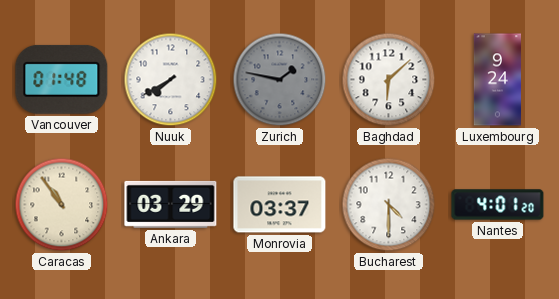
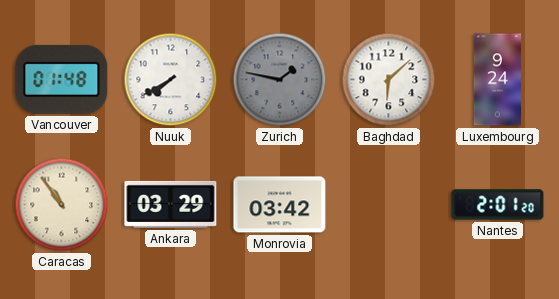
Monrovia: 03:37 -> 03:42 (280, 205)
Bucharest: 4:30 -> none (389, 205)
Nantes: 4:01 -> 2:01 (498, 205)
